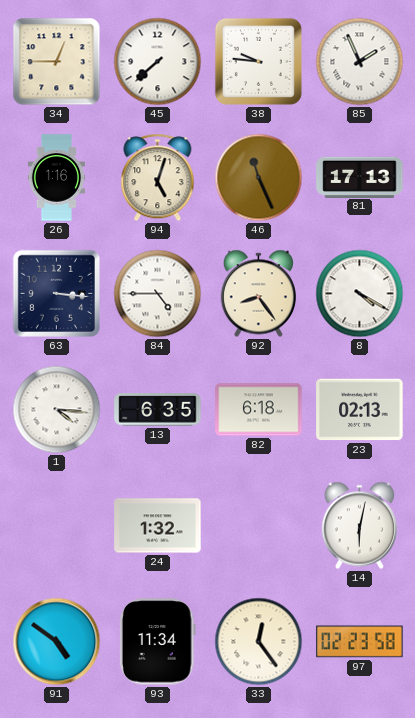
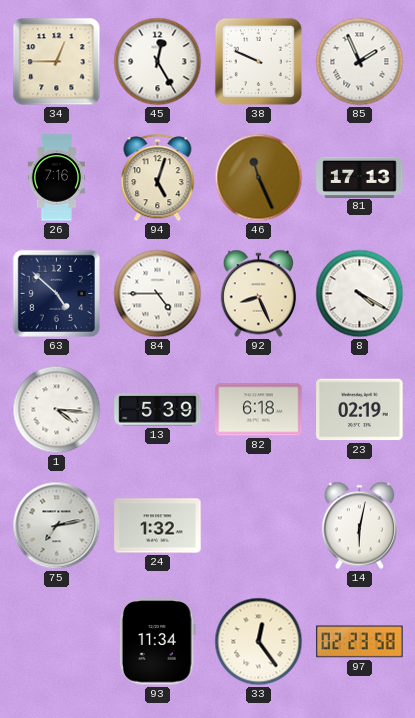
45: 7:38 -> 12:25 (158, 62)
38: 9:46 -> 9:49 (258, 61)
26: 1:16 -> 7:16 (56, 178)
63: 3:16 -> 4:52 (56, 293)
92: 8:24 -> 8:26 (258, 294)
13: 6:35 -> 5:39 (158, 410)
23: 02:13 -> 02:19 (360, 410)
75: none -> 7:13 (57, 526)
91: 4:51 -> none (57, 642)
